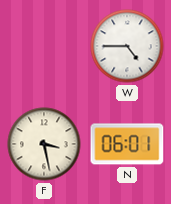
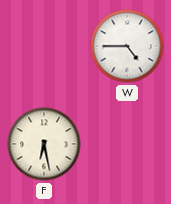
F: 3:28 -> 6:28 (44, 144)
N: 06:01 -> none (127, 144)
